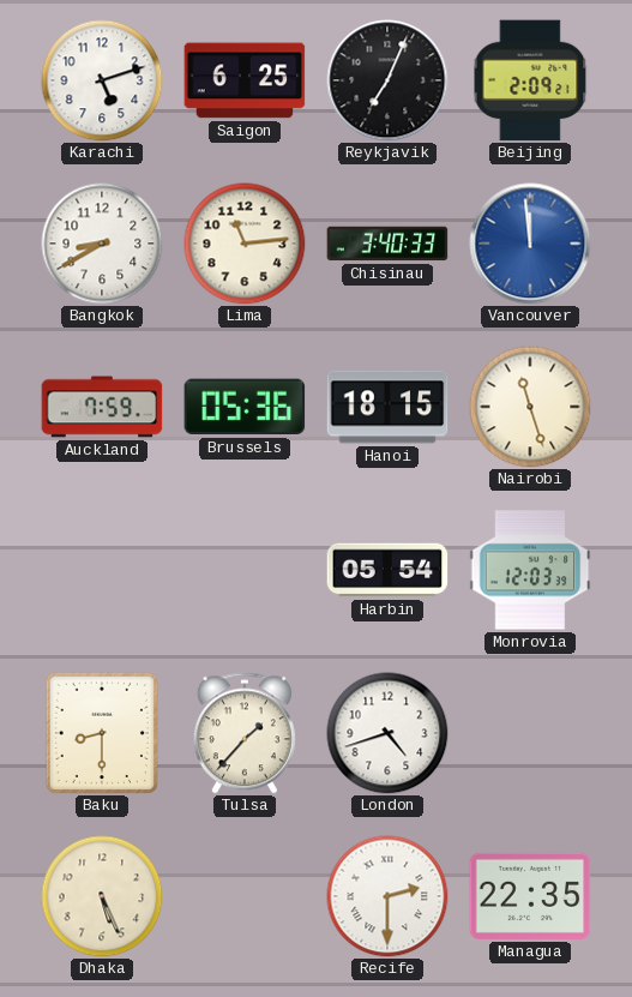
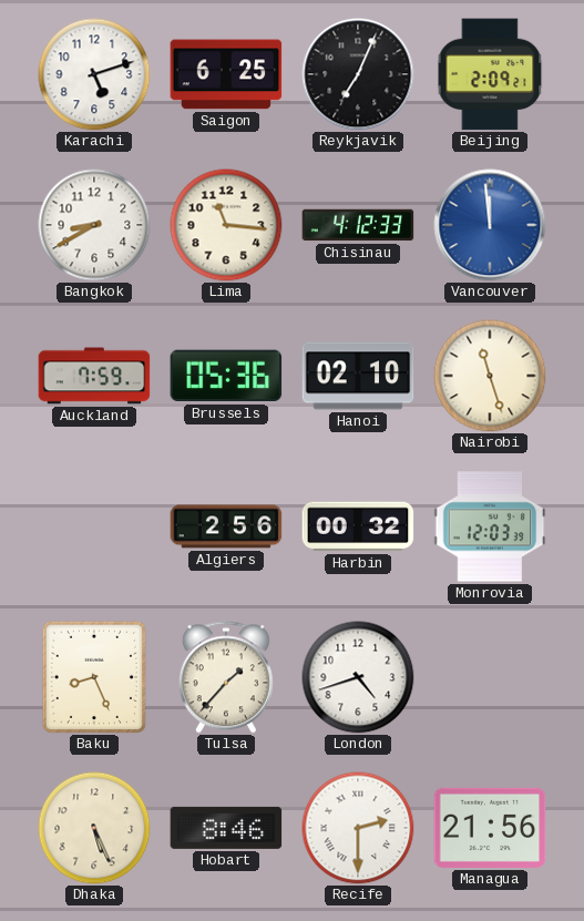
Lima: 11:14 -> 11:16 (226, 225)
Chisinau: 3:40 -> 4:12 (358, 225)
Hanoi: 18:15 -> 02:10 (358, 376)
Algiers: none -> 2:56 (226, 526)
Harbin: 05:54 -> 00:32 (358, 526)
Baku: 8:30 -> 8:26 (94, 677)
Hobart: none -> 8:46 (226, 828)
Managua: 22:35 -> 21:56 (490, 828)
